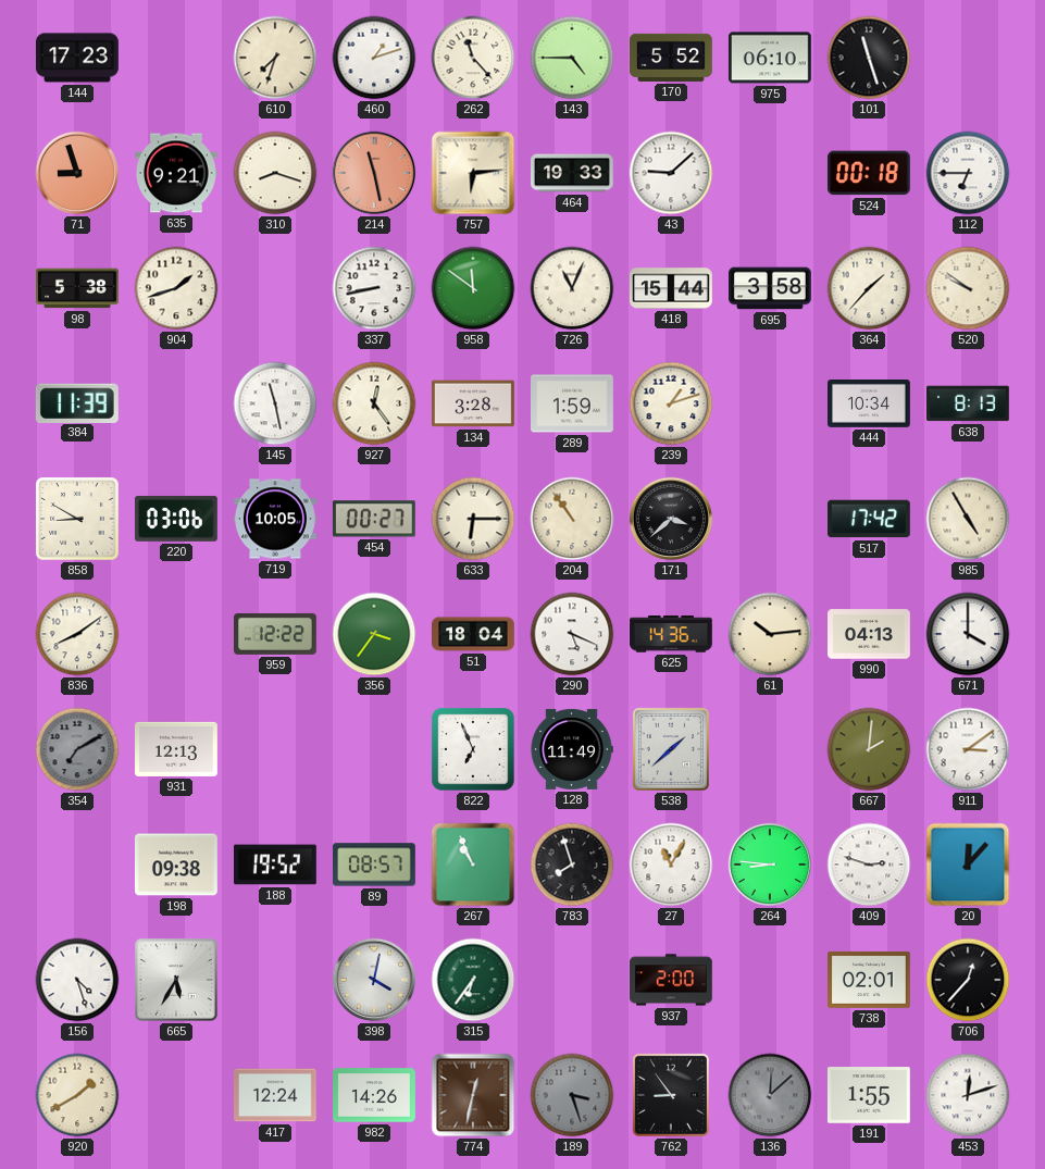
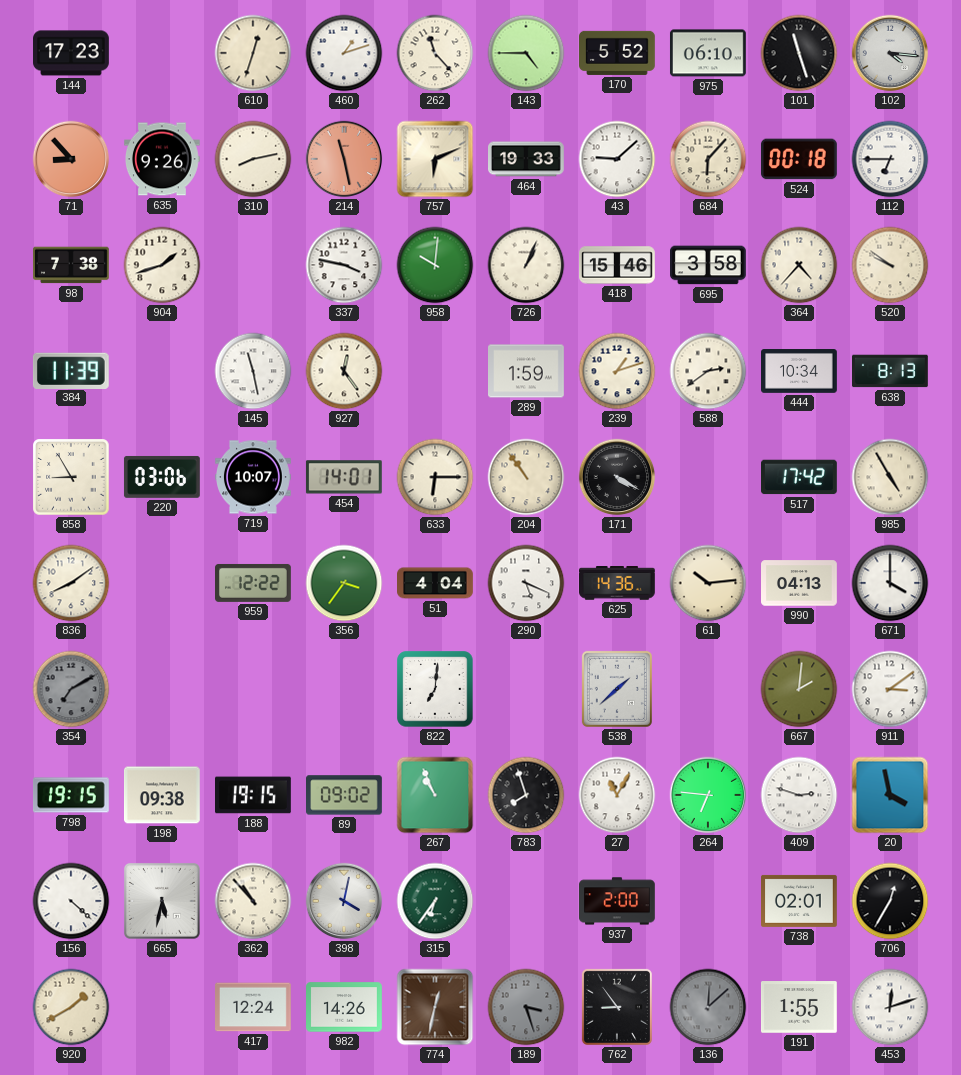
610: 7:33 -> 12:33 (253, 53)
102: none -> 4:16 (890, 53)
71: 8:57 -> 8:53 (71, 159)
635: 9:21 -> 9:26 (163, 159)
310: 8:18 -> 8:13 (253, 159)
757: 6:14 -> 6:11 (435, 159)
684: none -> 6:07 (708, 159)
98: 5:38 -> 7:38 (72, 265)
337: 8:43 -> 3:47 (344, 265)
958: 11:51 -> 10:01 (435, 265)
726: 11:04 -> 1:04 (526, 265)
418: 15:44 -> 15:46 (618, 265)
364: 1:37 -> 4:37 (799, 265)
134: 3:28 -> none (474, 403)
588: none -> 2:39 (708, 371)
858: 8:50 -> 8:55 (71, 477)
719: 10:05 -> 10:07 (254, 477)
454: 00:27 -> 14:01 (344, 477)
171: 3:38 -> 4:20 (617, 477)
51: 18:04 -> 4:04 (436, 583)
931: 12:13 -> none (177, 749)
822: 6:56 -> 7:01 (435, 689)
128: 11:49 -> none (572, 749)
798: none -> 19:15 (71, 795)
188: 19:52 -> 19:15 (254, 795)
89: 08:57 -> 09:02 (345, 795)
264: 8:46 -> 6:46 (708, 795)
20: 12:07 -> 3:58 (890, 795)
156: 4:27 -> 4:22 (71, 901)
665: 5:35 -> 5:32 (162, 901)
362: none -> 10:53 (253, 901)
706: 12:37 -> 12:35 (890, 901)
